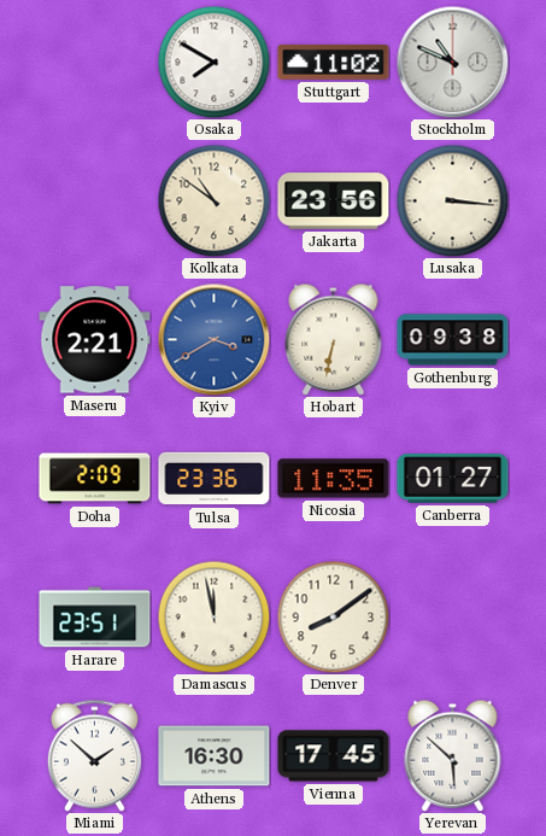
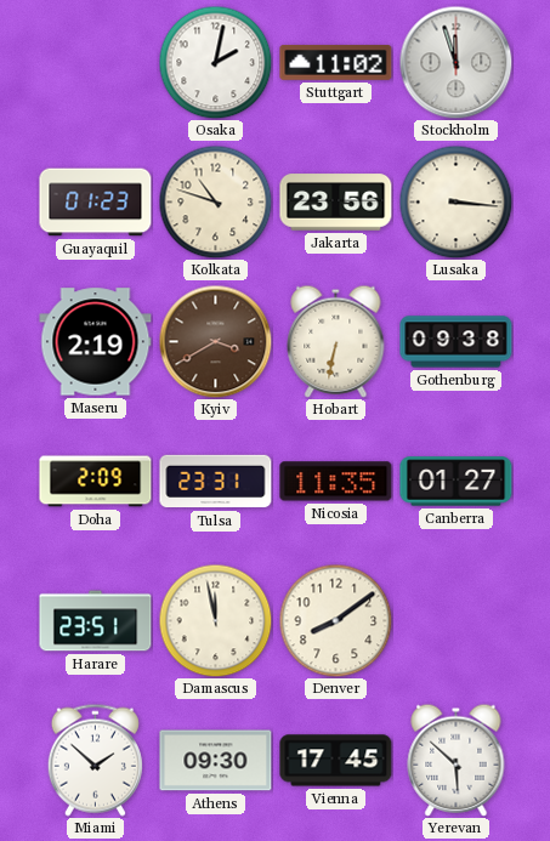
Osaka: 7:50 -> 2:02 (215, 62)
Stockholm: 10:49 -> 11:57 (455, 62)
Guayaquil: none -> 01:23 (96, 203)
Kolkata: 10:51 -> 10:48 (215, 201)
Maseru: 2:21 -> 2:19 (96, 342)
Kyiv dial: blue -> brown (215, 341)
Tulsa: 23:36 -> 23:31 (216, 482)
Athens: 16:30 -> 09:30 (216, 761)
